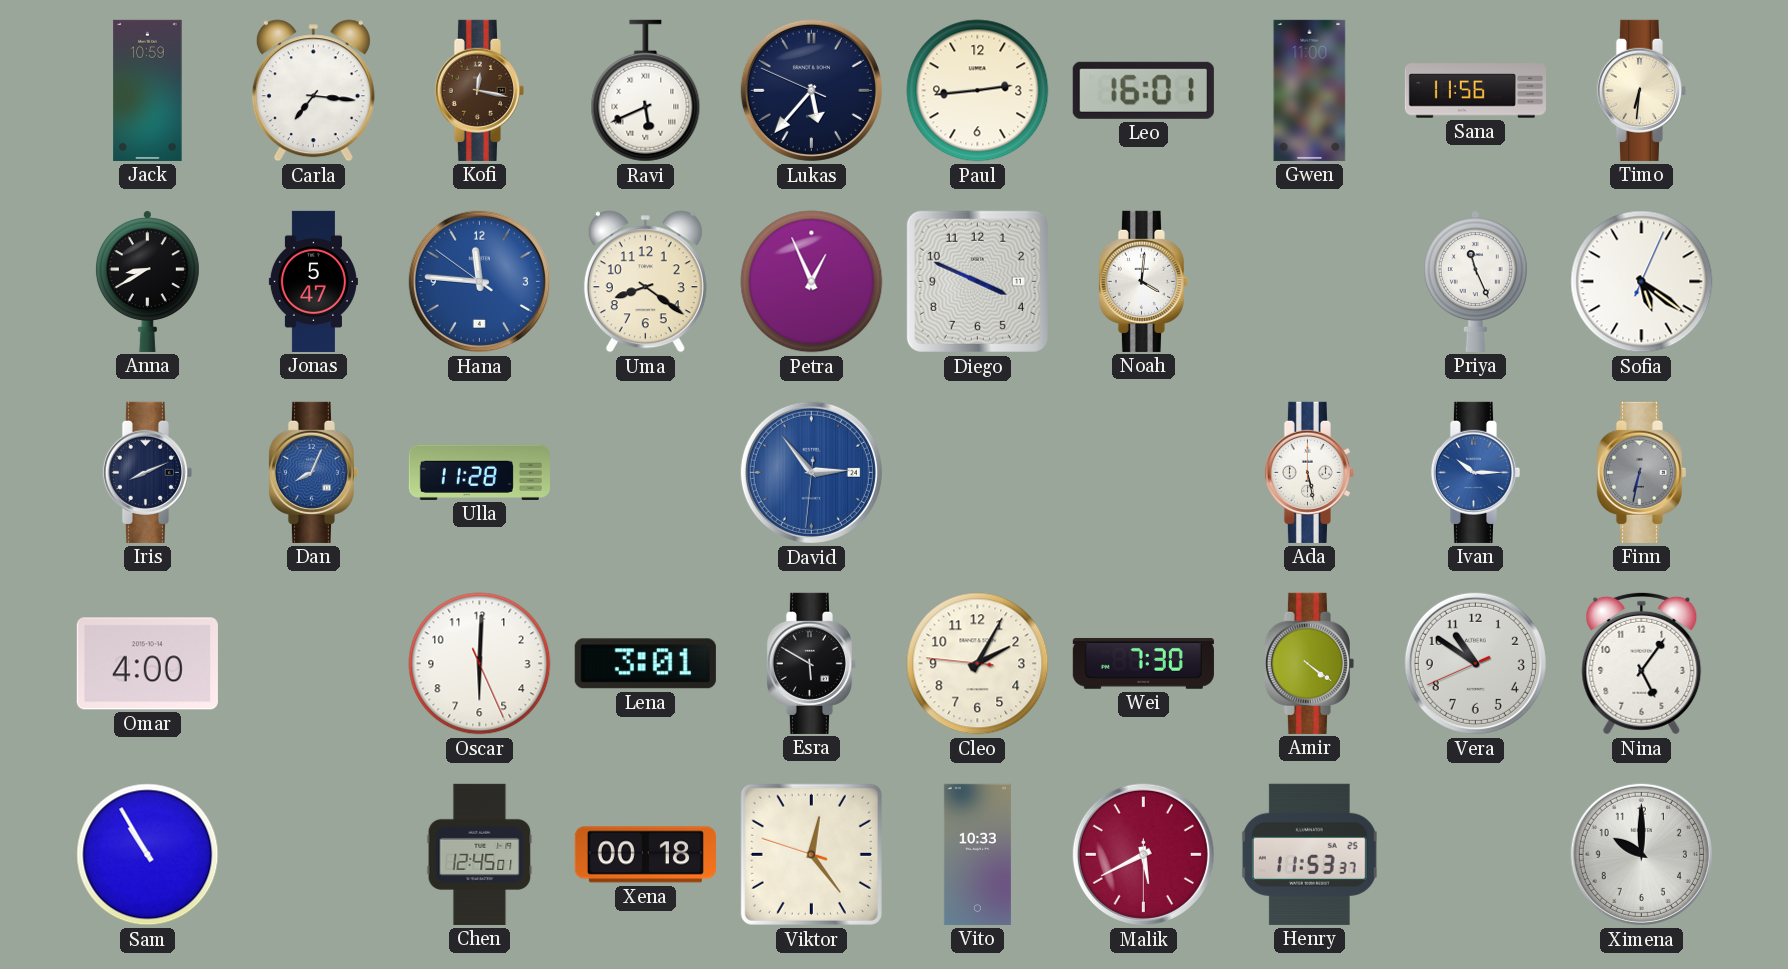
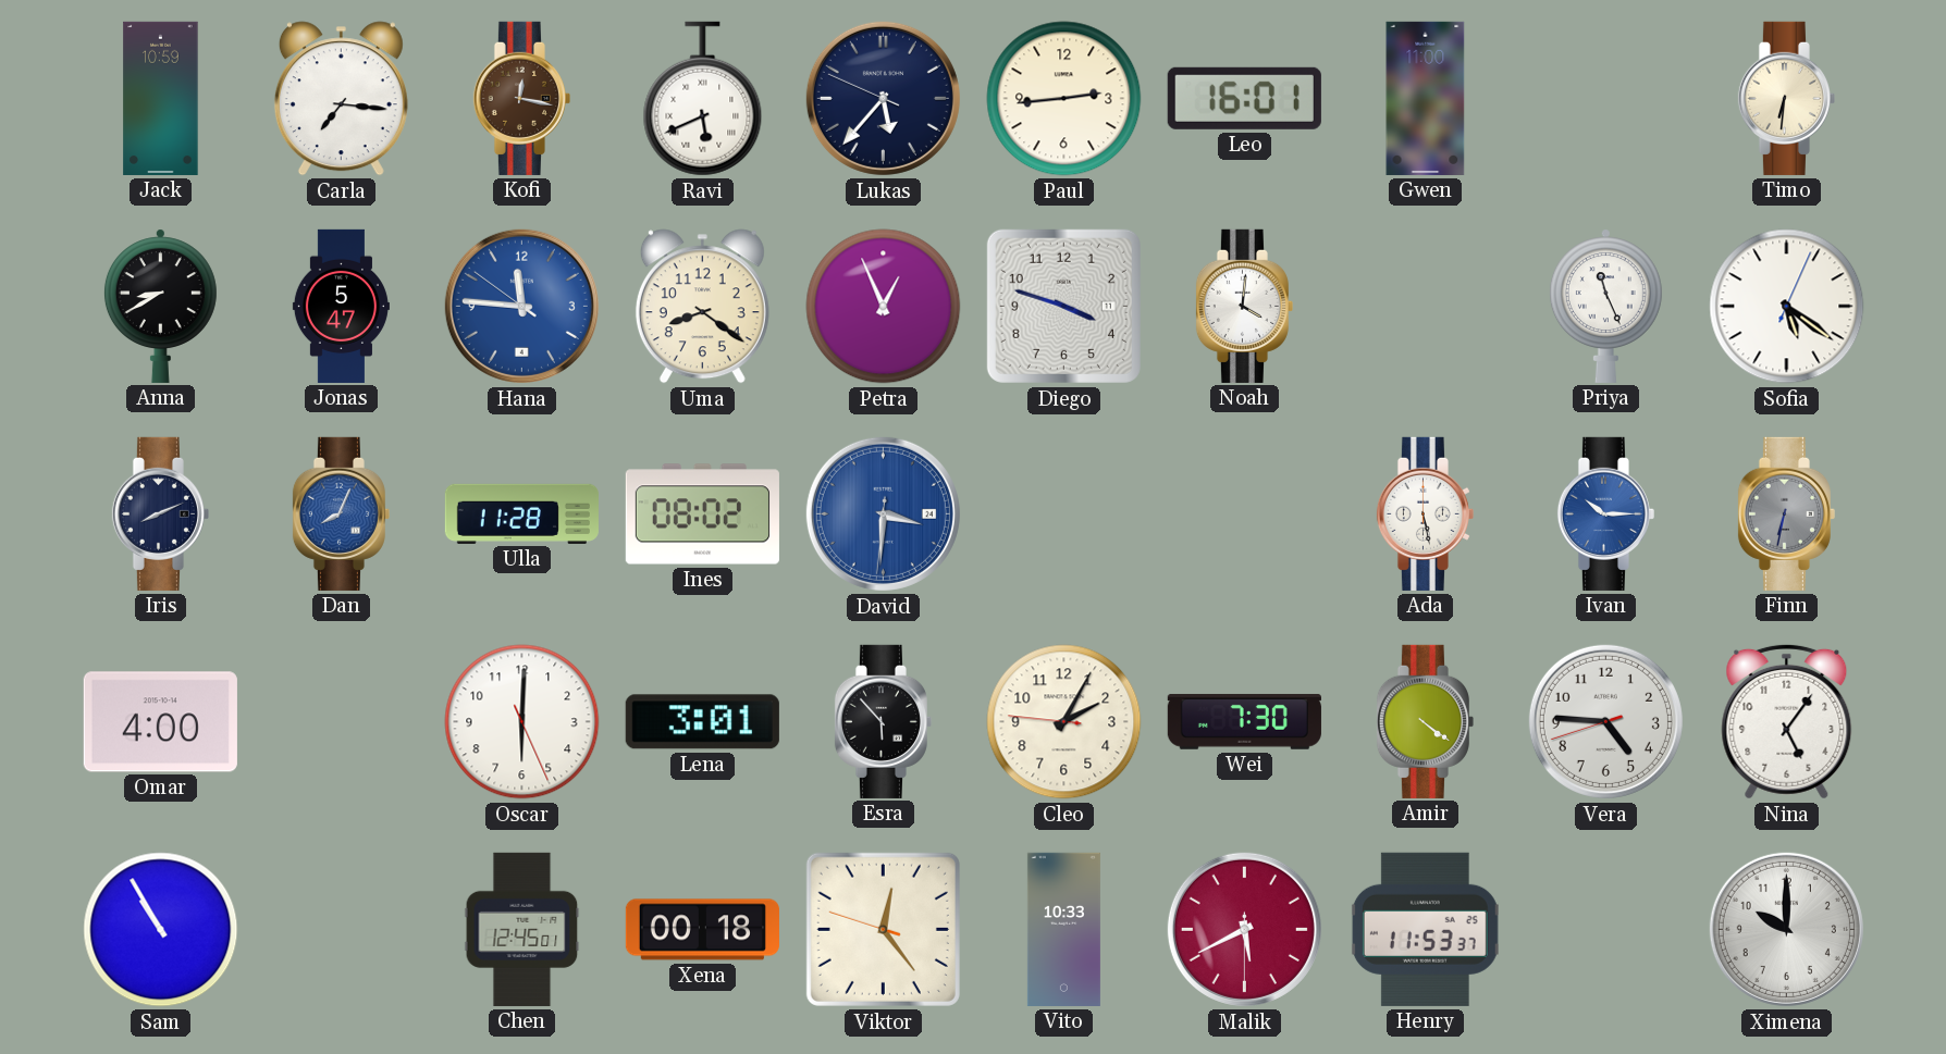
Sana: 11:56 -> none (1475, 91)
Diego: 3:49 -> 3:48 (1063, 306)
Ines: none -> 08:02 (702, 514)
David: 2:53 -> 3:30 (883, 513)
Esra: 5:50 -> 5:53 (883, 721)
Vera: 10:50 -> 4:45 (1605, 721)
